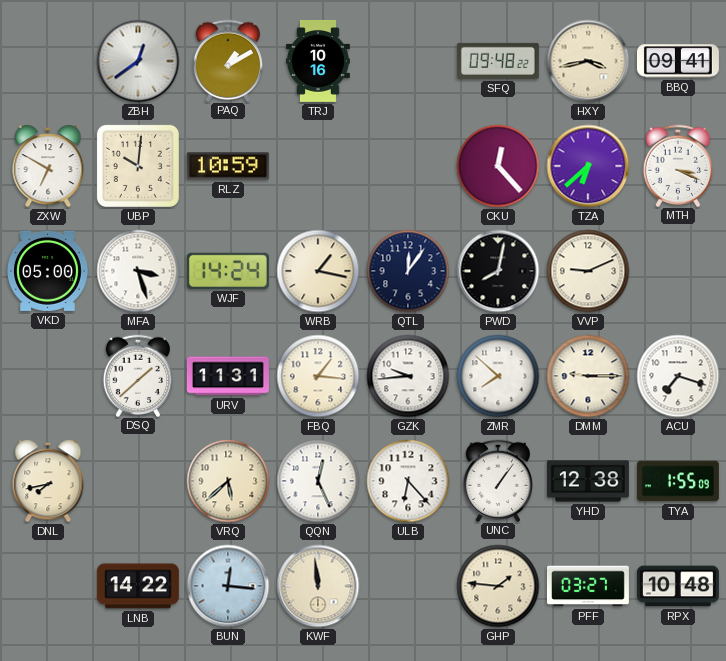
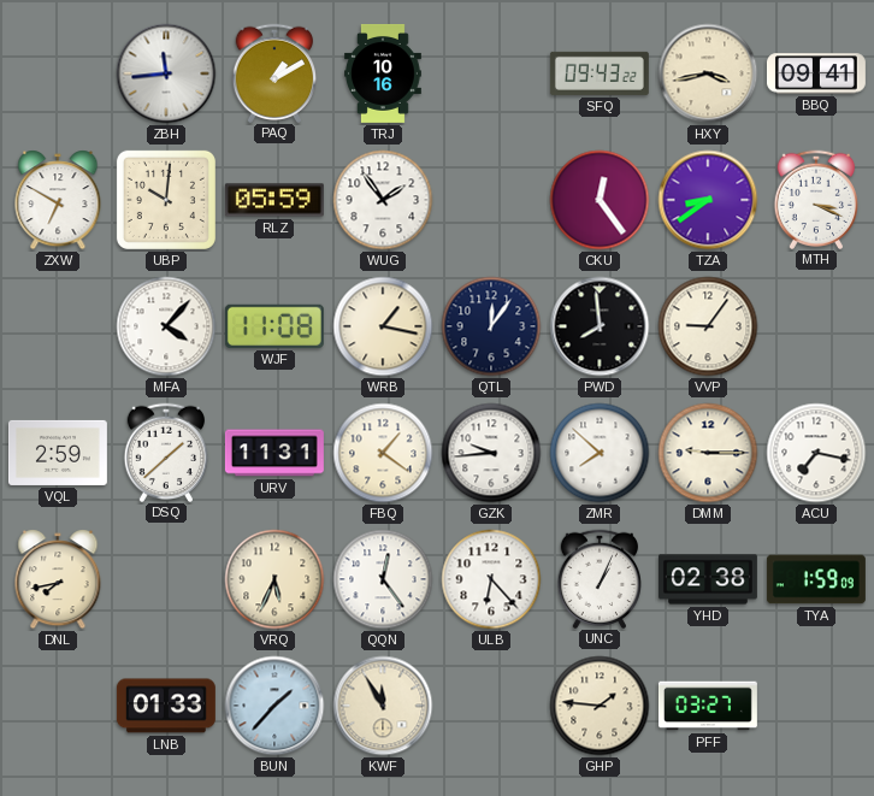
ZBH: 12:39 -> 11:44 (166, 73)
SFQ: 09:48 -> 09:43 (600, 73)
RLZ: 10:59 -> 05:59 (274, 200)
WUG: none -> 1:54 (383, 200)
CKU: 12:23 -> 12:24 (600, 200)
TZA: 6:38 -> 8:39 (708, 200)
VKD: 05:00 -> none (48, 271)
MFA: 3:27 -> 4:07 (166, 326)
WJF: 14:24 -> 11:08 (274, 326)
PWD: 8:02 -> 7:59 (600, 326)
VVP: 9:11 -> 9:06 (708, 326)
VQL: none -> 2:59 (58, 453)
FBQ: 1:16 -> 1:21 (383, 453)
ACU: 7:18 -> 7:17 (816, 453)
VRQ: 5:38 -> 5:34 (274, 579)
QQN: 12:26 -> 12:24 (383, 579)
UNC: 1:06 -> 1:04 (598, 578)
YHD: 12:38 -> 02:38 (708, 579)
TYA: 1:55 -> 1:59 (816, 579)
LNB: 14:22 -> 01:33 (166, 706)
BUN: 12:16 -> 1:37 (274, 706)
KWF: 11:59 -> 11:55 (383, 706)
RPX: 10:48 -> none (678, 586)
